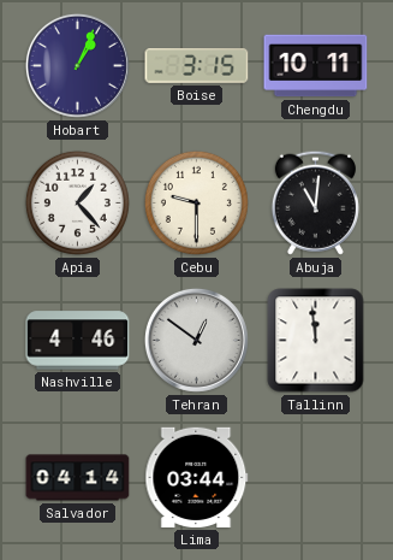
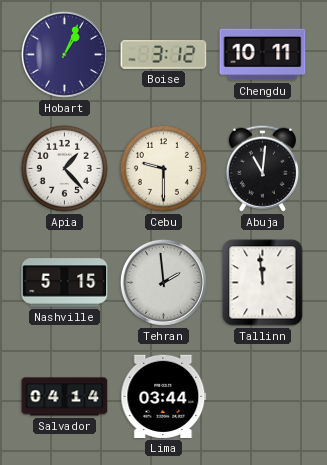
Boise: 3:15 -> 3:12 (164, 55)
Nashville: 4:46 -> 5:15 (65, 283)
Tehran: 12:51 -> 1:59 (163, 282)
